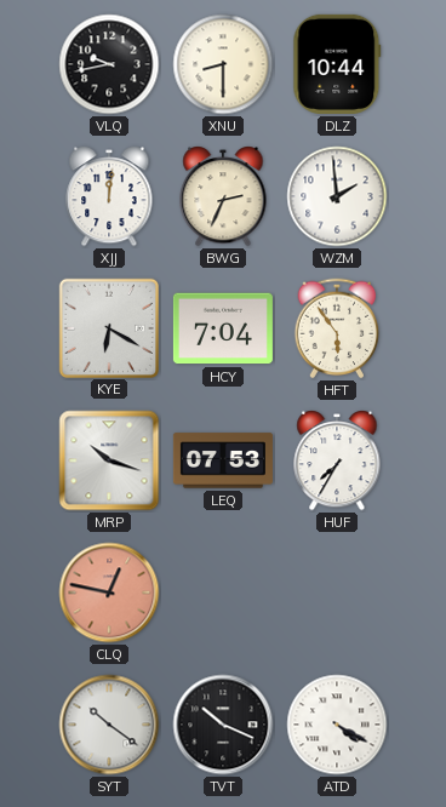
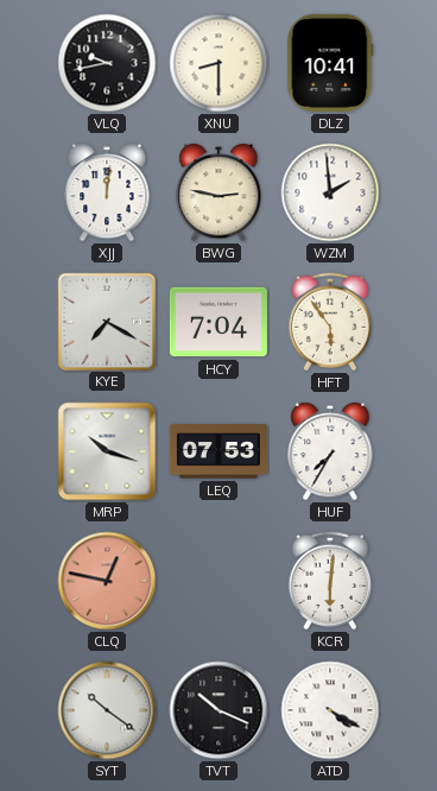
DLZ: 10:44 -> 10:41 (330, 63)
BWG: 2:34 -> 2:47 (218, 194)
KYE: 6:20 -> 7:20 (106, 321)
KCR: none -> 6:01 (330, 581)
